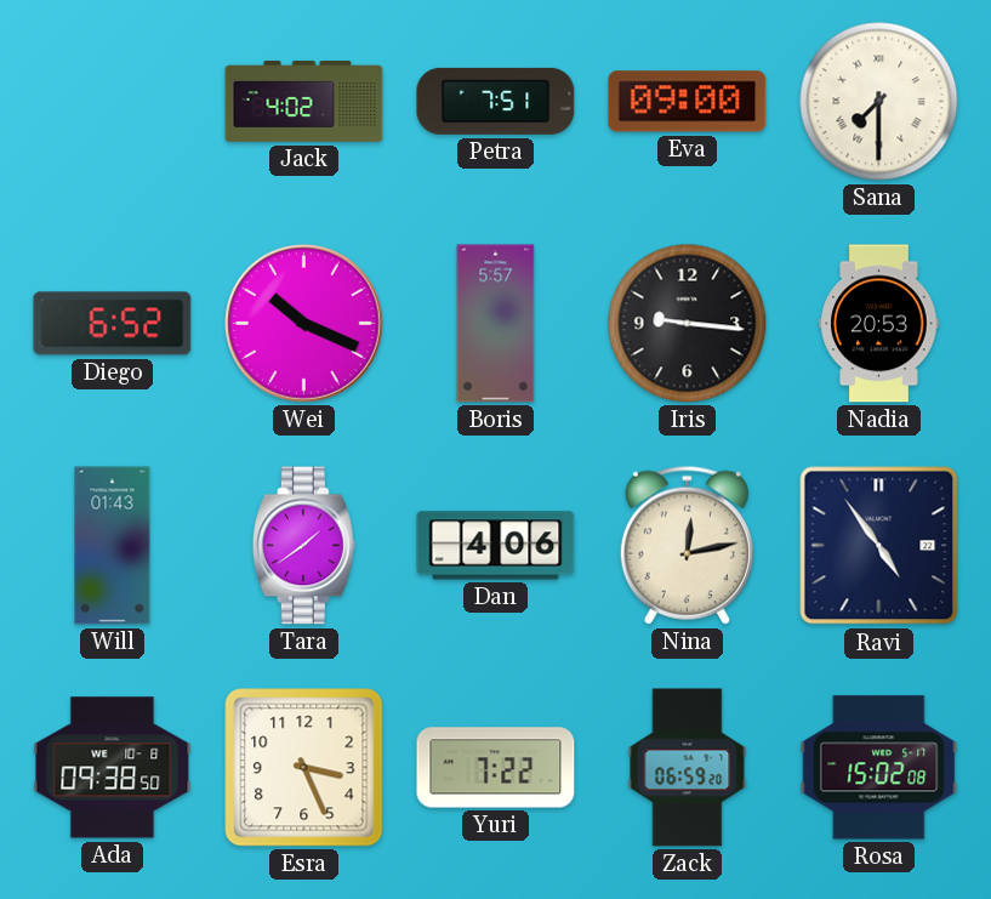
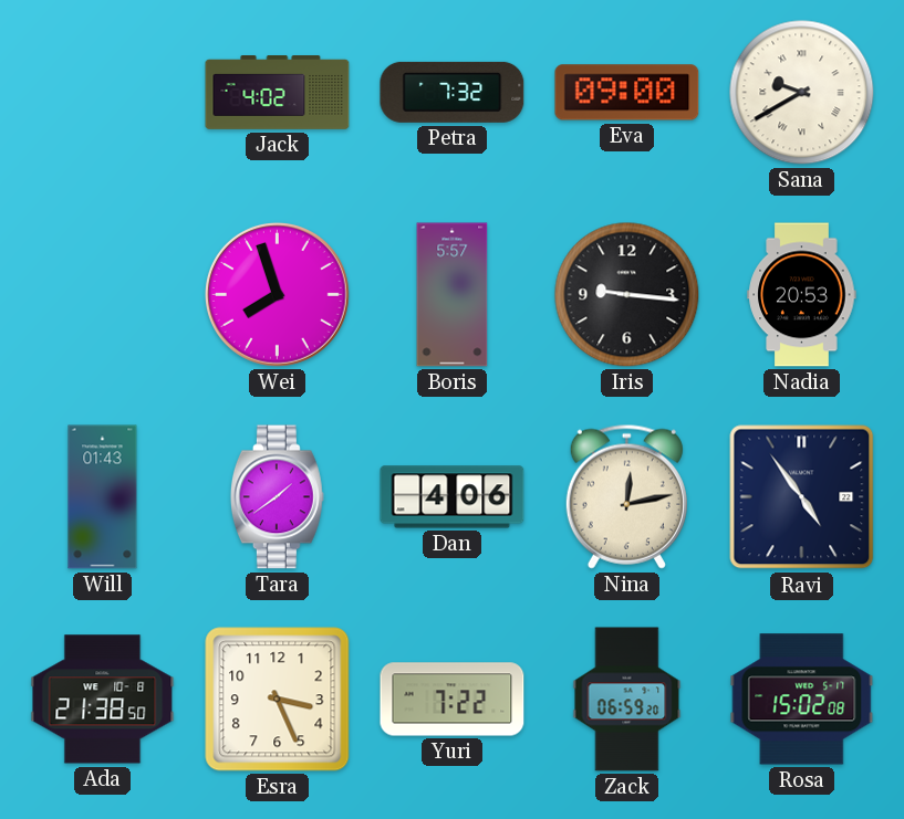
Petra: 7:51 -> 7:32 (453, 92)
Sana: 7:30 -> 9:40 (802, 93)
Diego: 6:52 -> none (113, 324)
Wei: 10:19 -> 7:57 (277, 294)
Ada: 09:38 -> 21:38 (103, 700)
